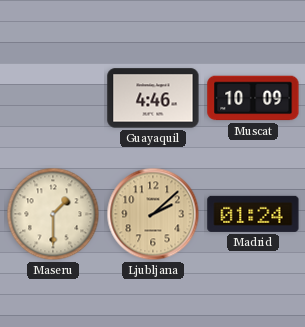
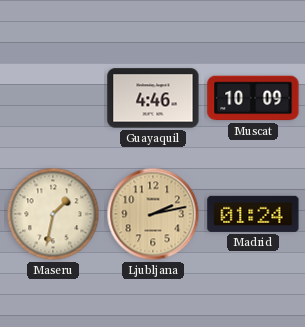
Maseru: 1:30 -> 1:32 (53, 214)
Ljubljana: 2:08 -> 2:13 (153, 214)
